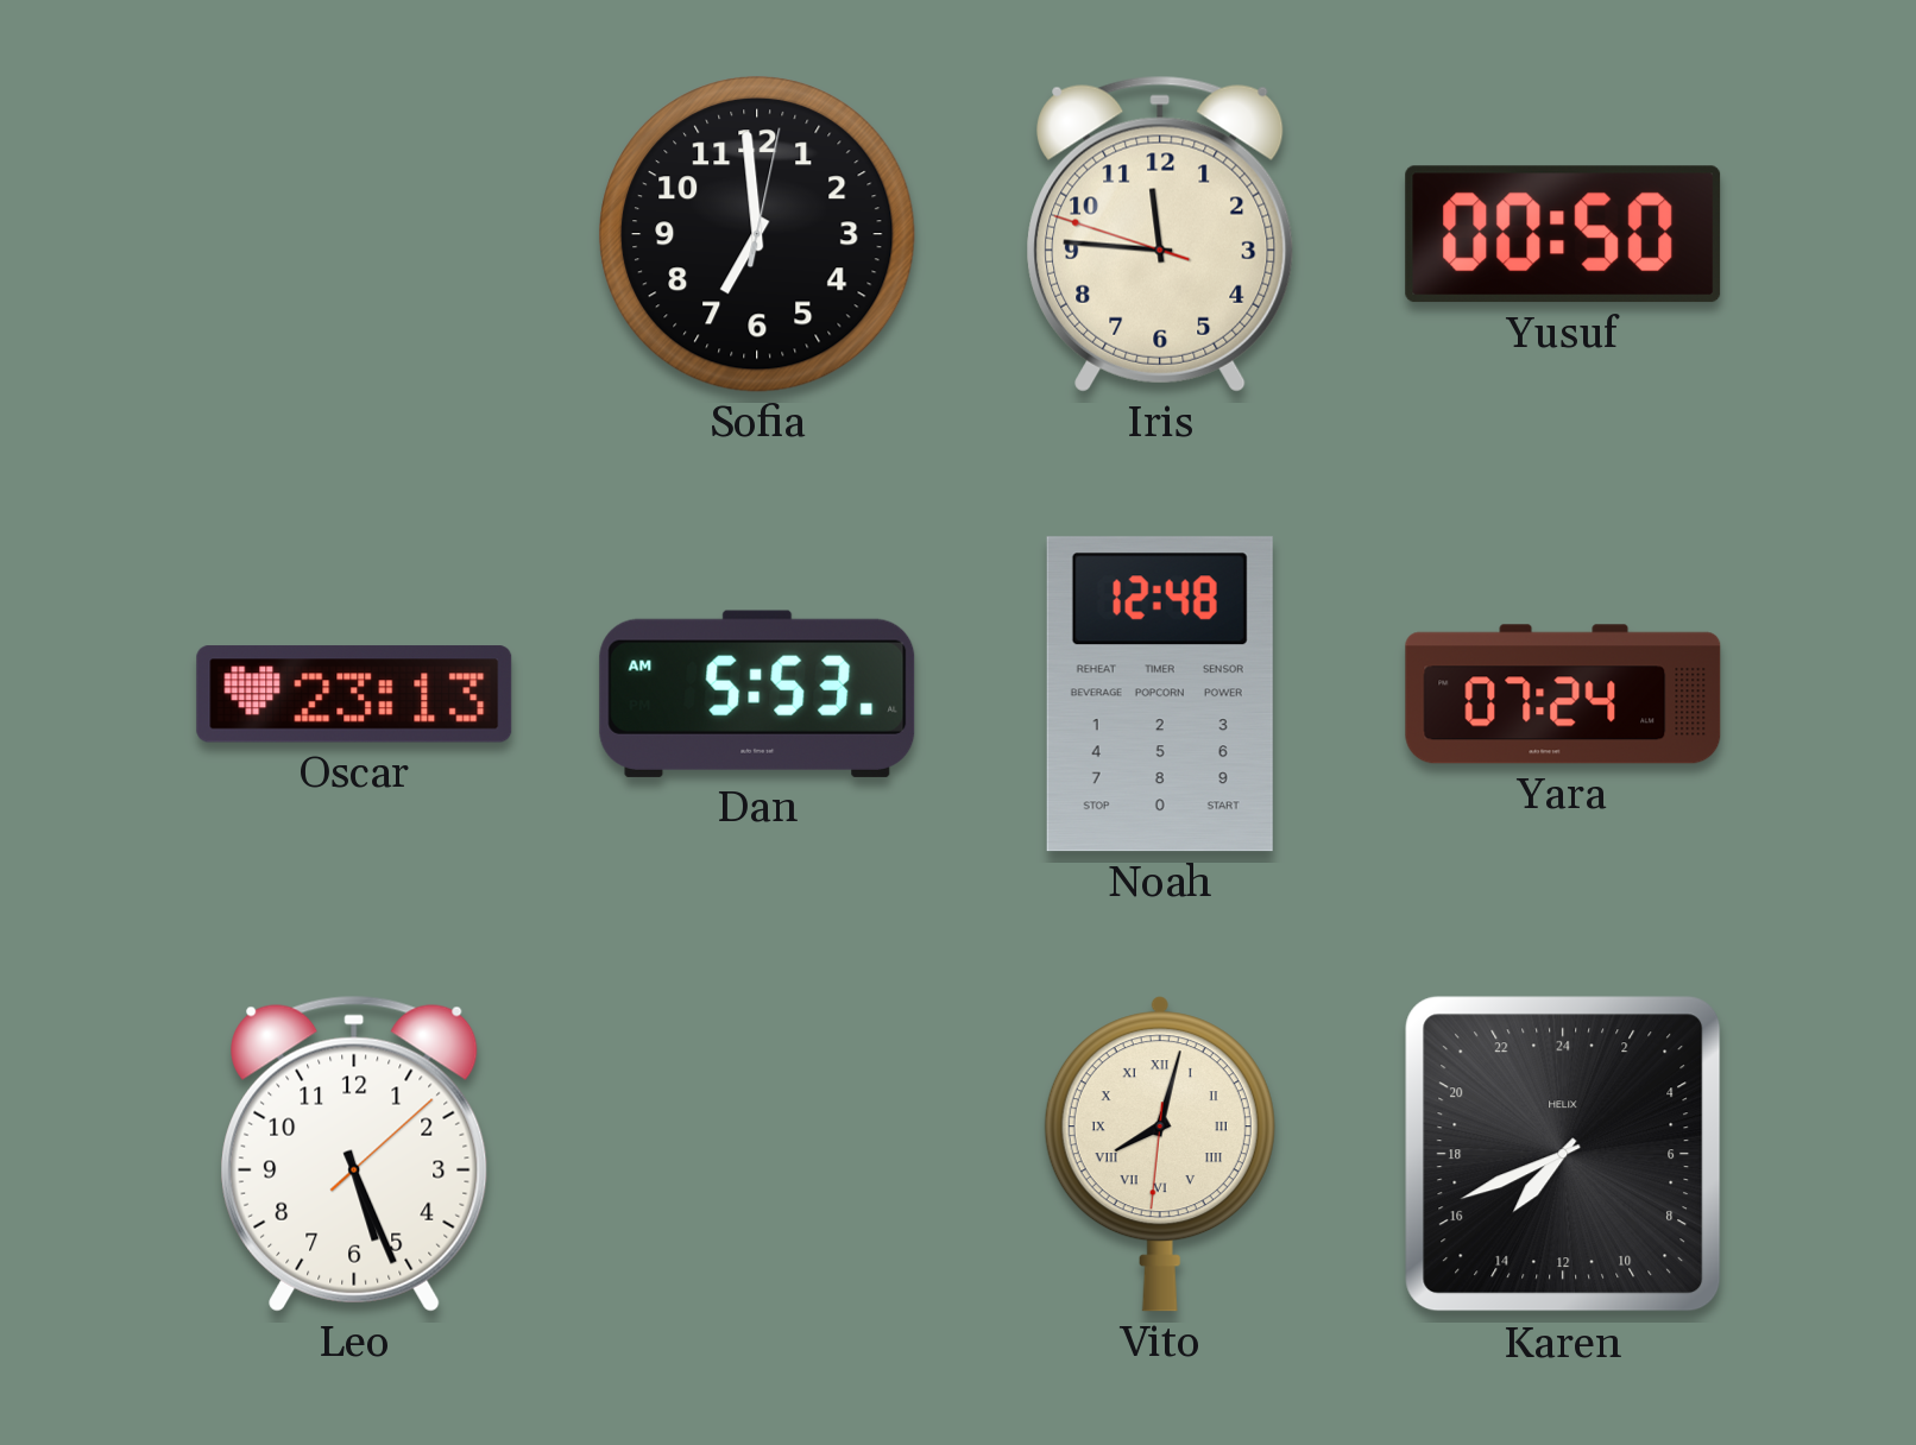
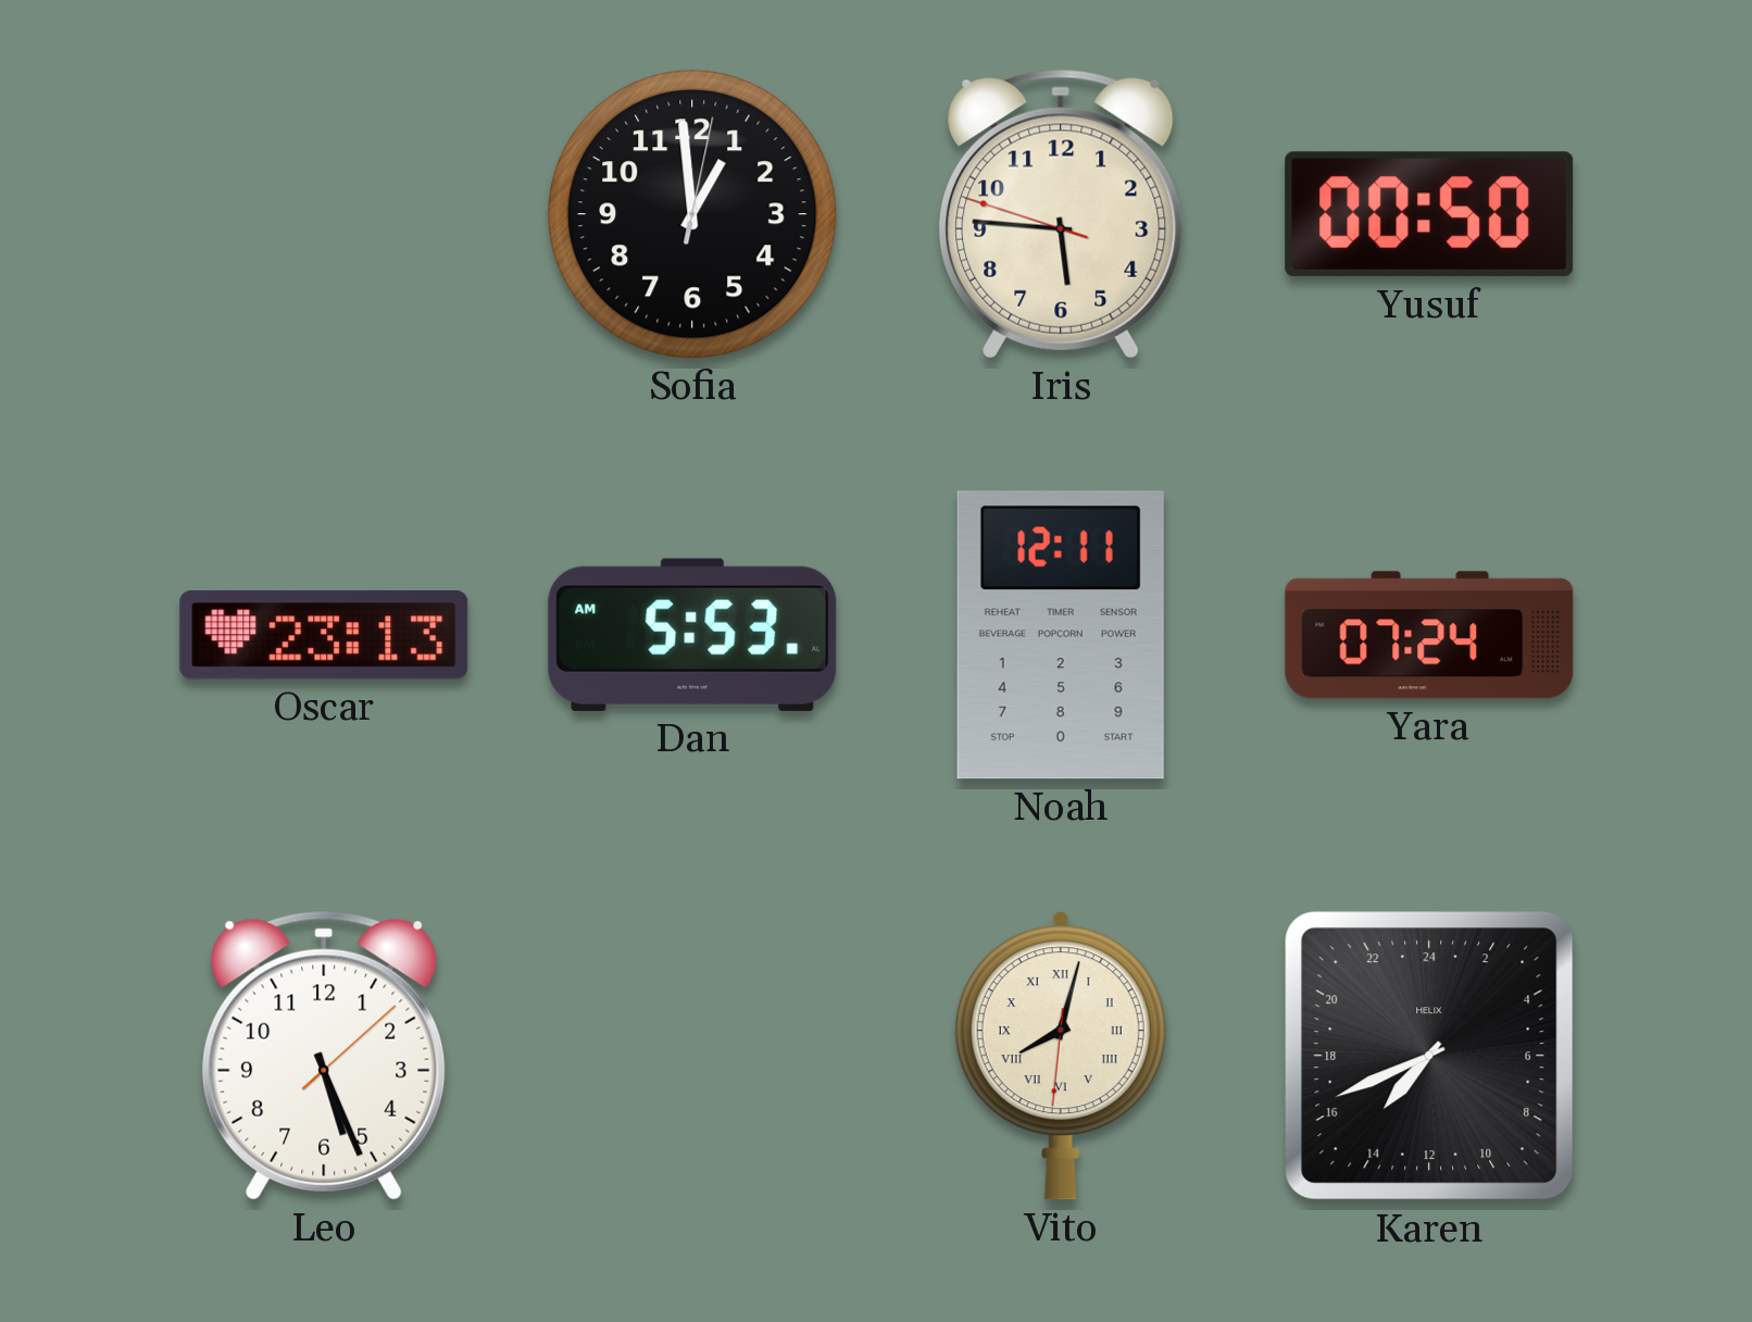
Sofia: 6:59 -> 12:59 (692, 214)
Iris: 11:45 -> 5:45 (1061, 214)
Noah: 12:48 -> 12:11 (1061, 635)
